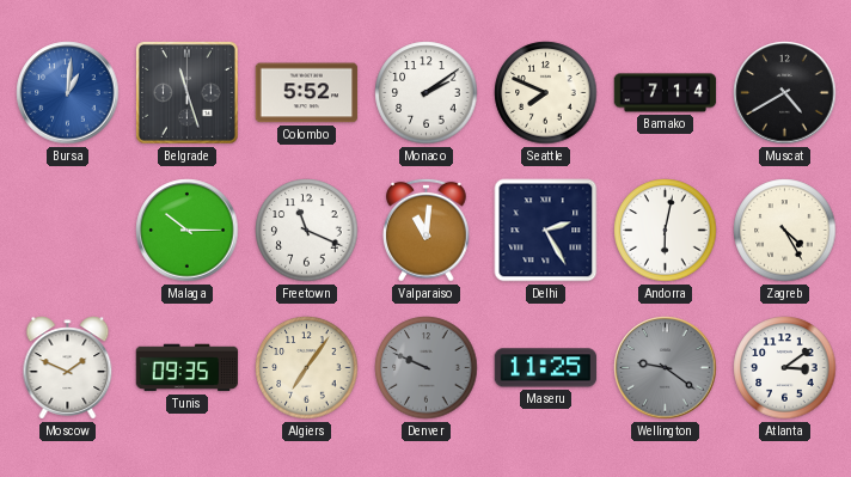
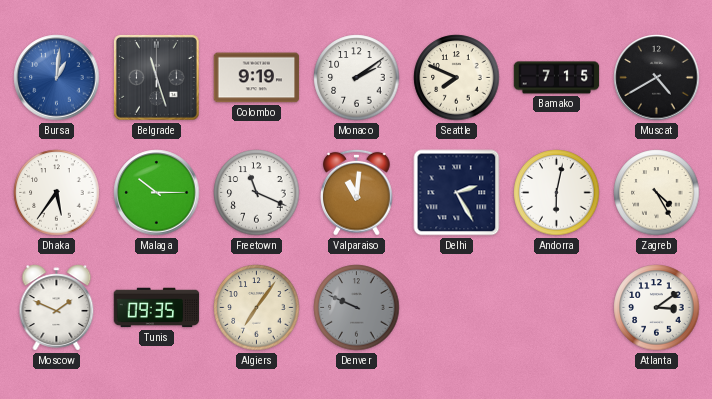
Colombo: 5:52 -> 9:19 (257, 78)
Bamako: 7:14 -> 7:15 (557, 78)
Dhaka: none -> 5:36 (57, 193)
Maseru: 11:25 -> none (546, 368)
Wellington: 9:21 -> none (666, 368)
